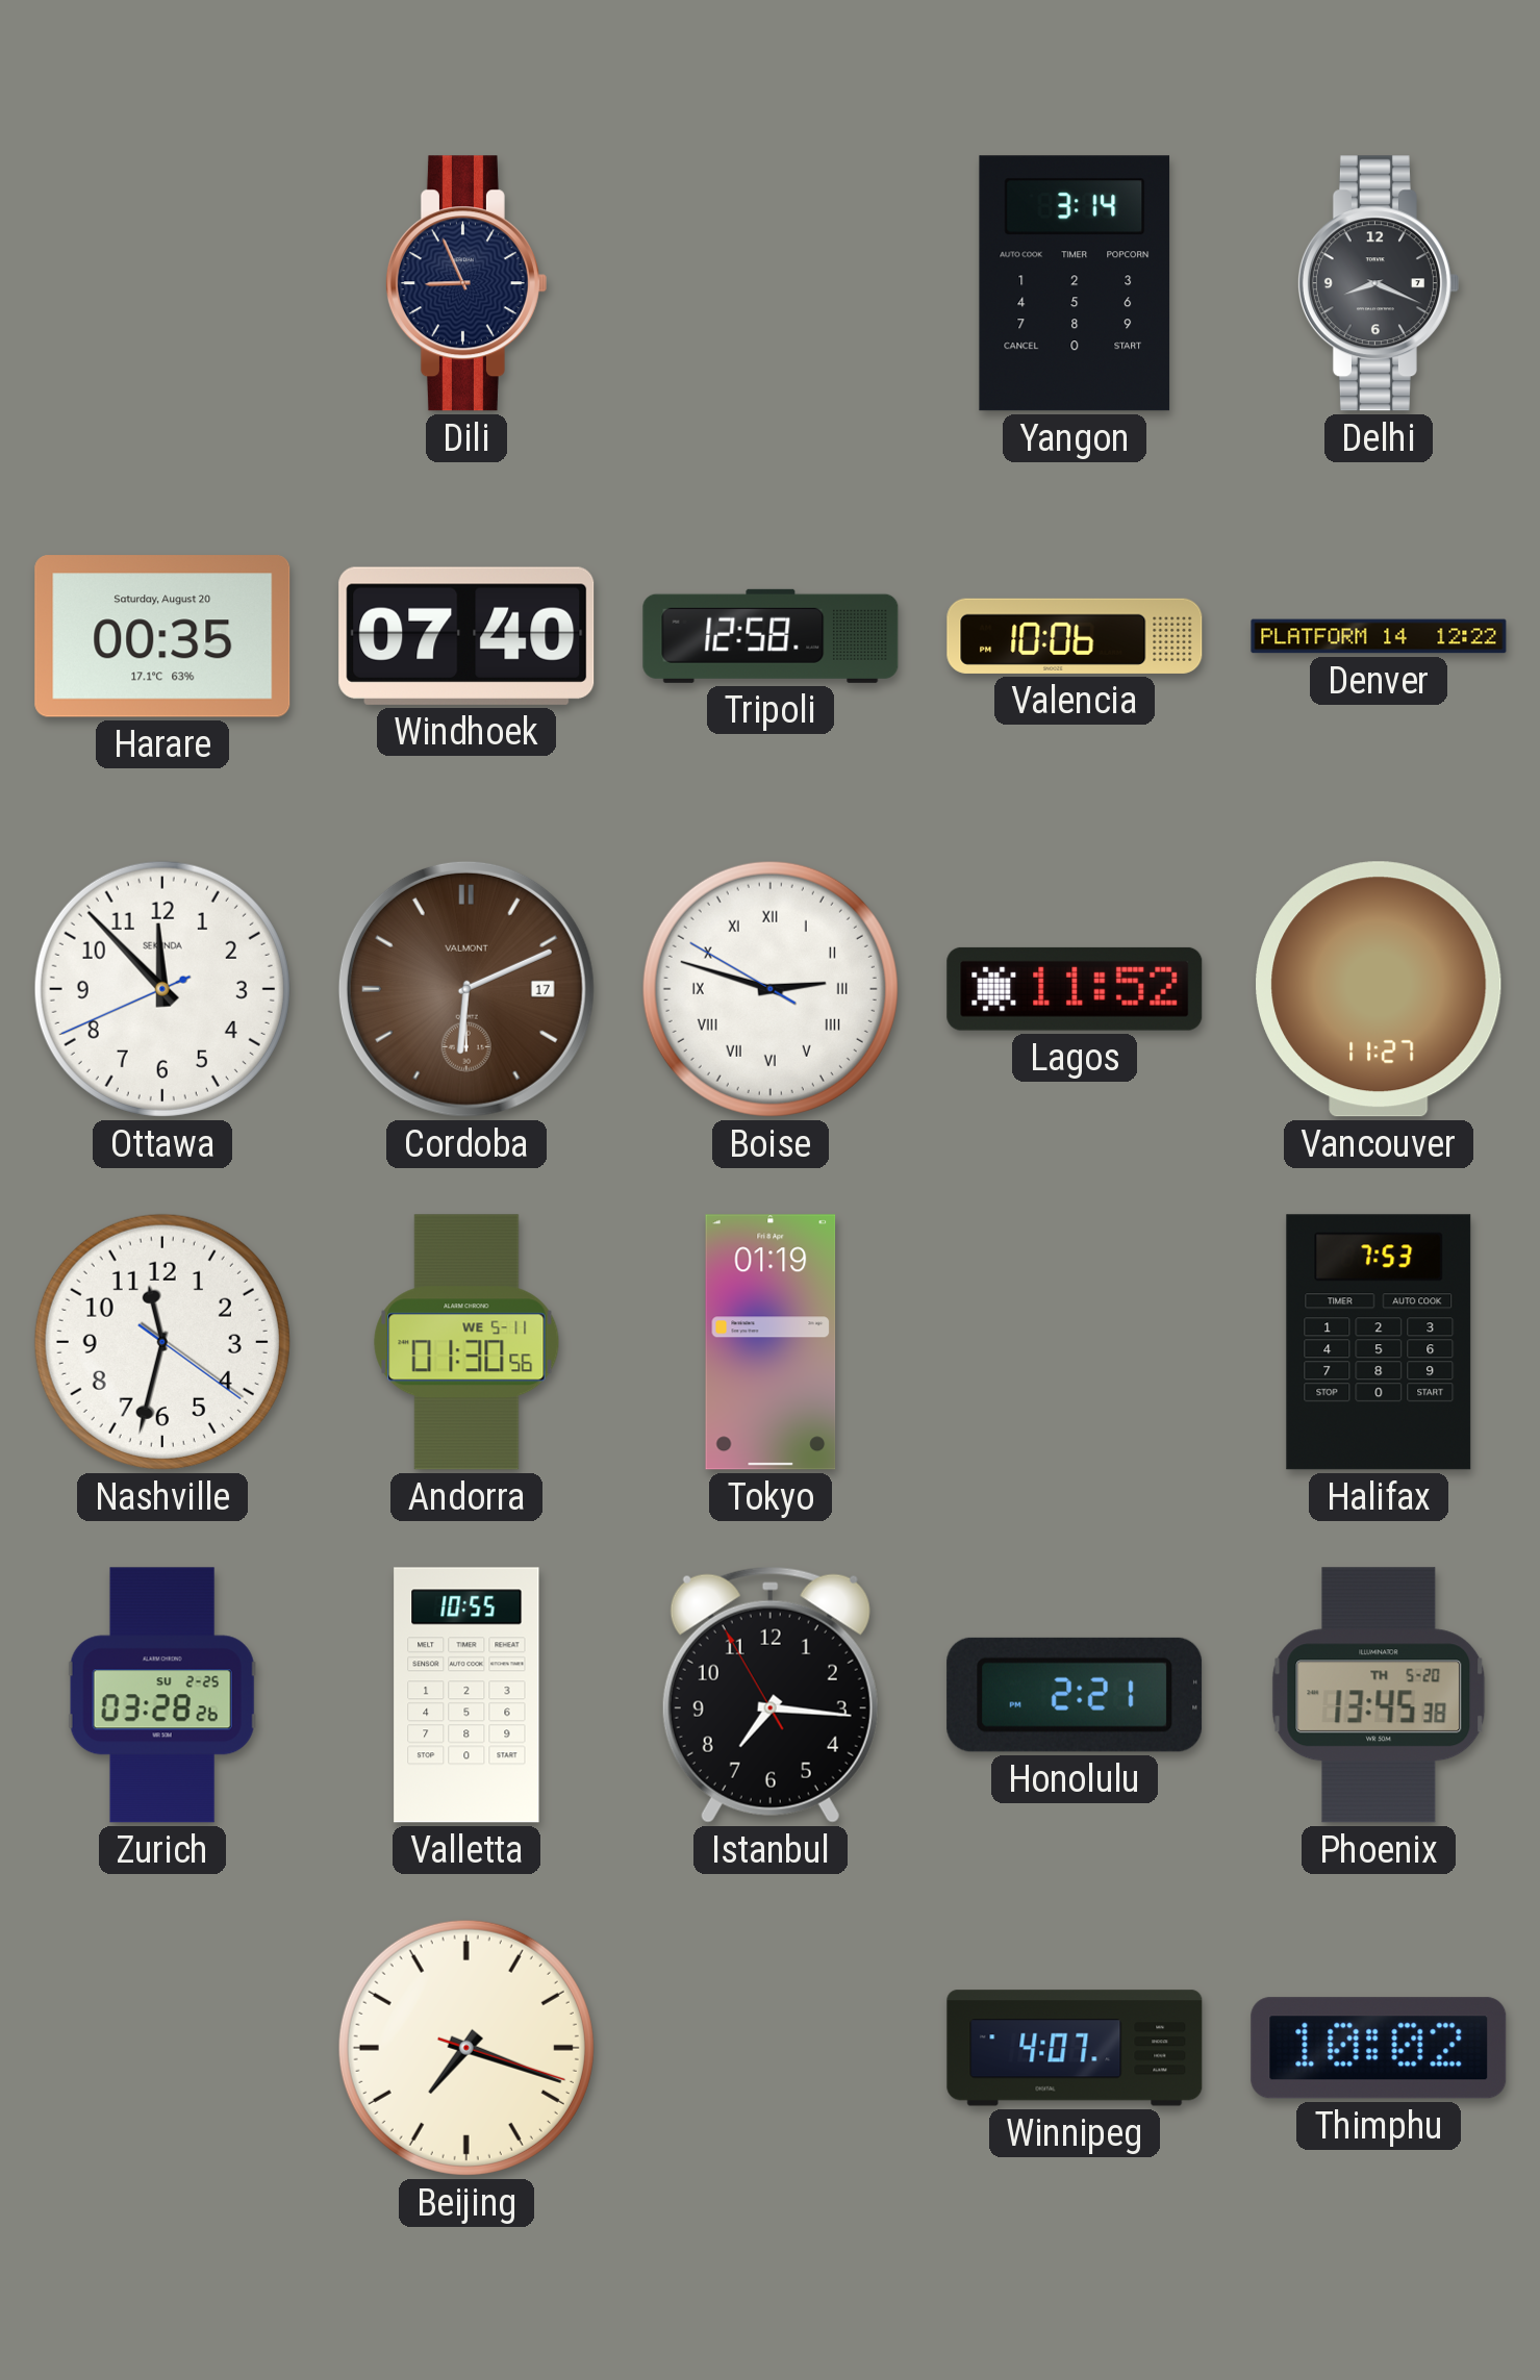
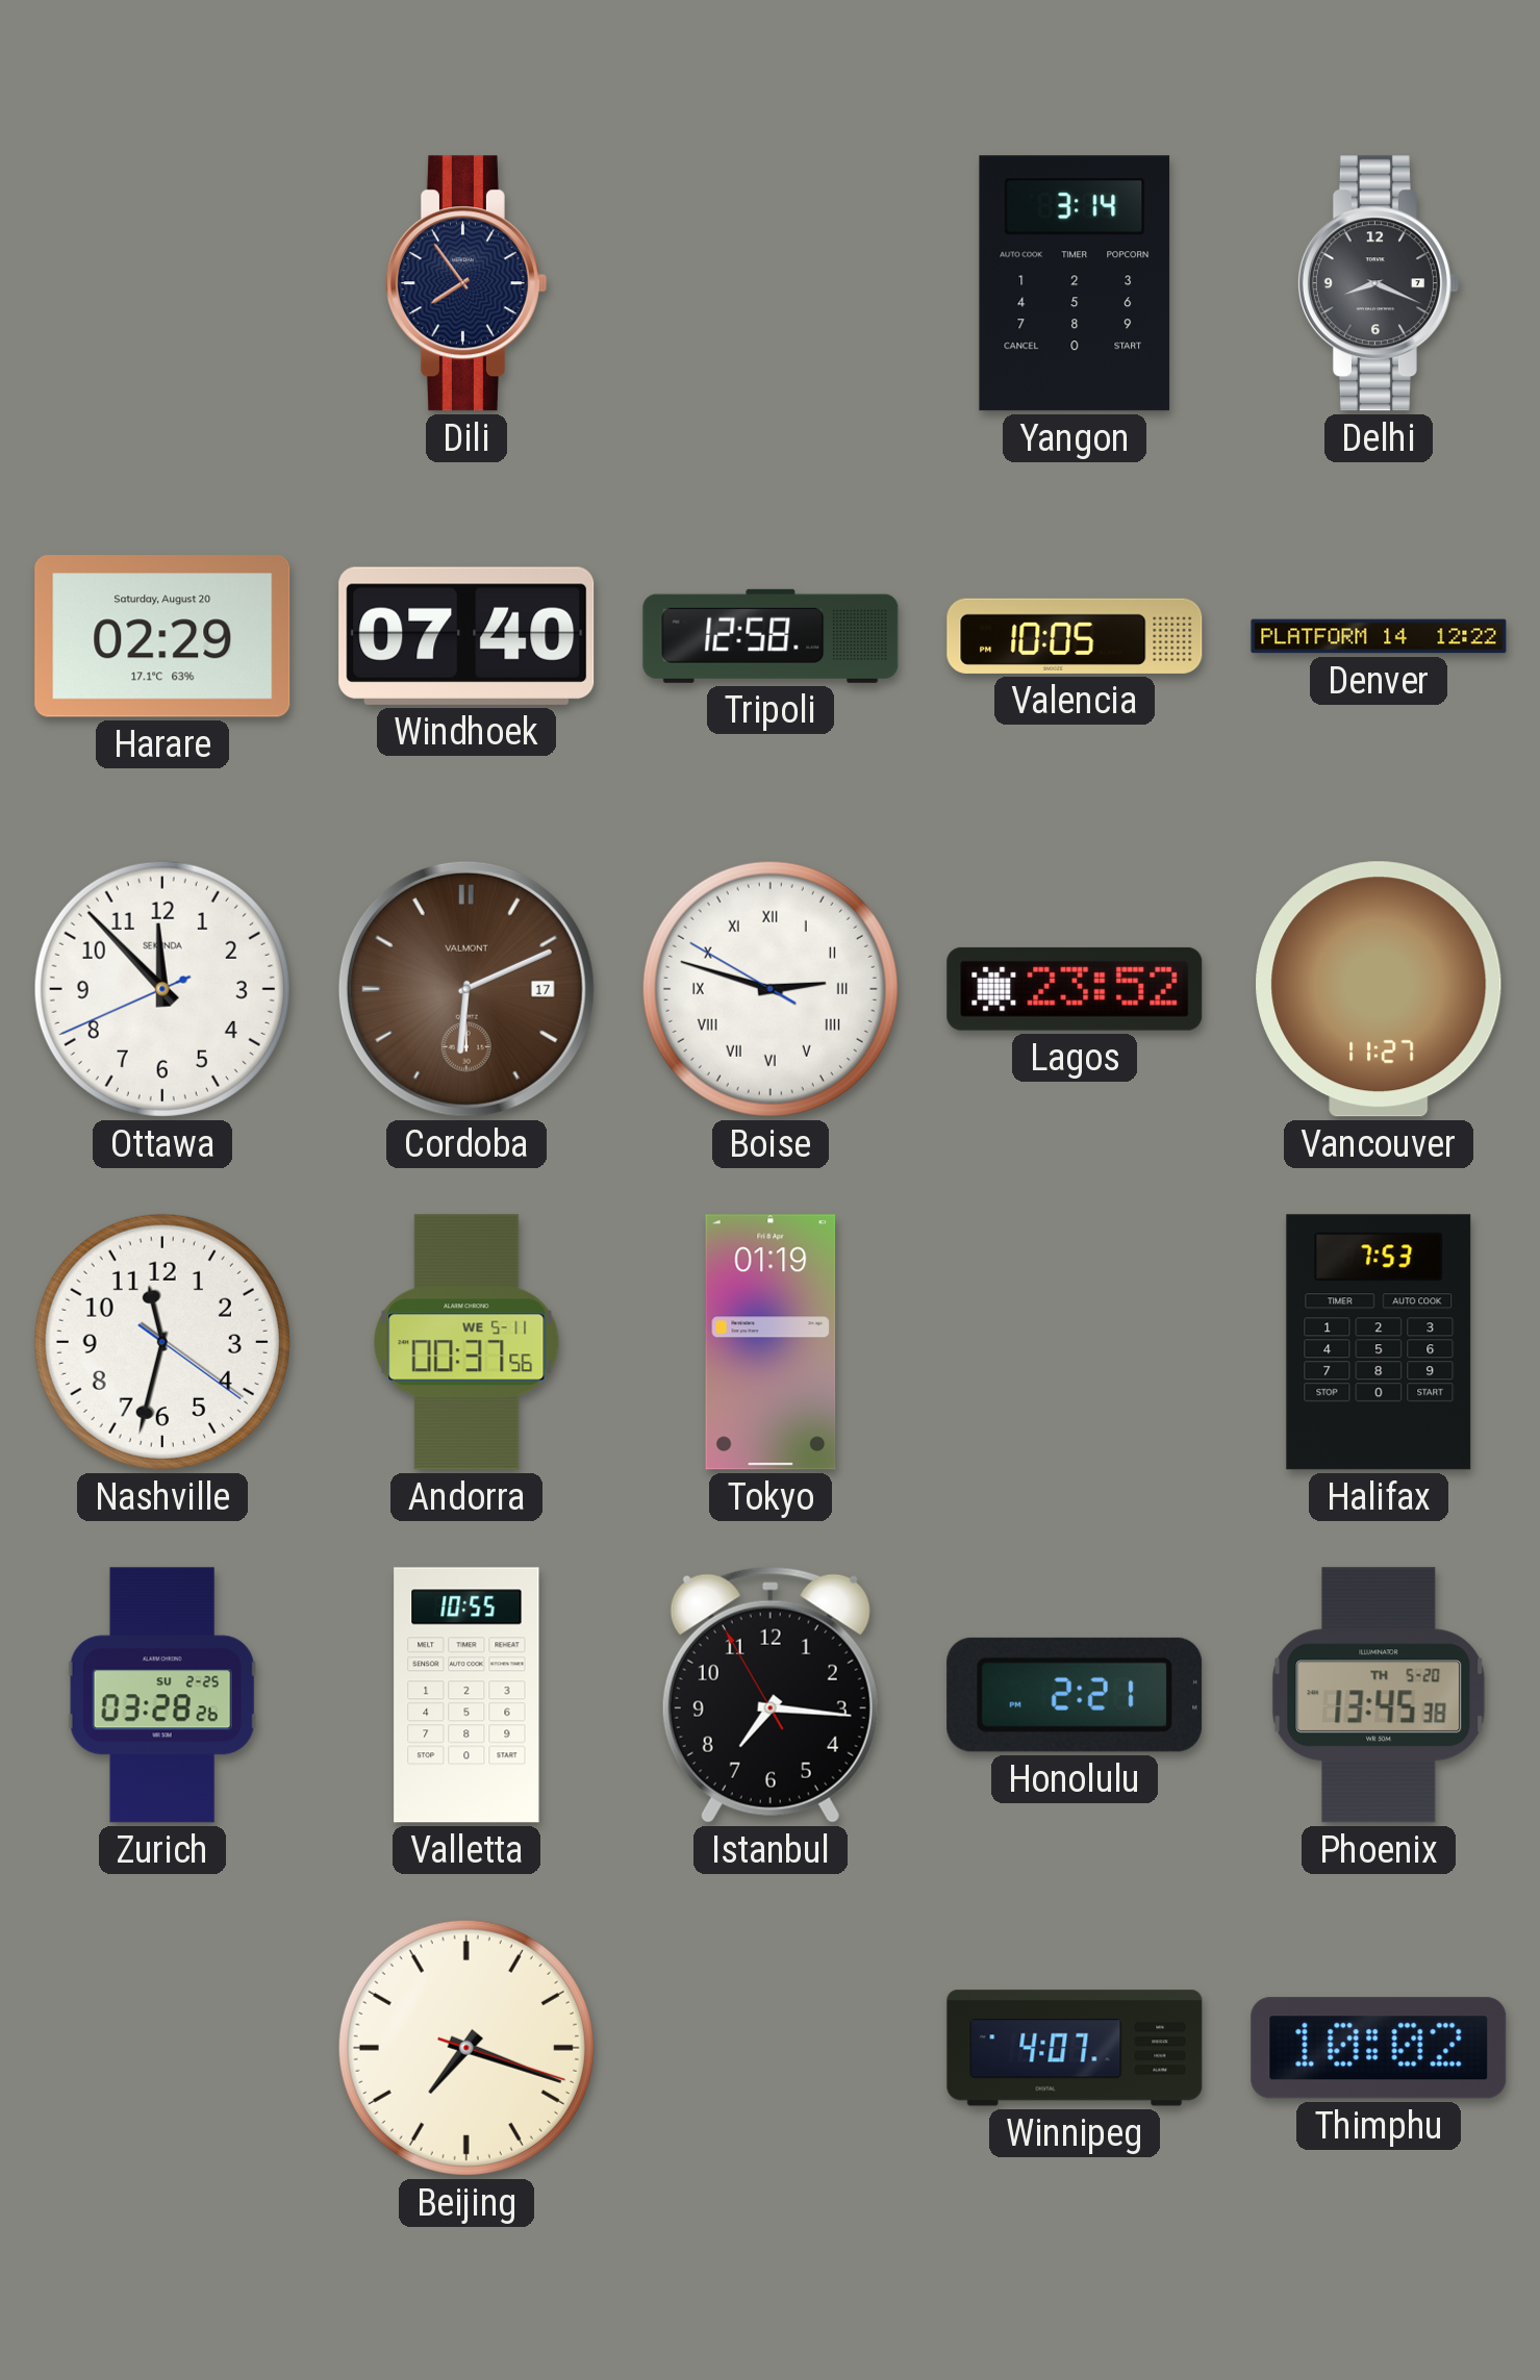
Dili: 8:56 -> 7:54 (465, 283)
Harare: 00:35 -> 02:29 (162, 636)
Valencia: 10:06 -> 10:05 (1075, 636)
Lagos: 11:52 -> 23:52 (1075, 989)
Andorra: 01:30 -> 00:37 (466, 1342)
